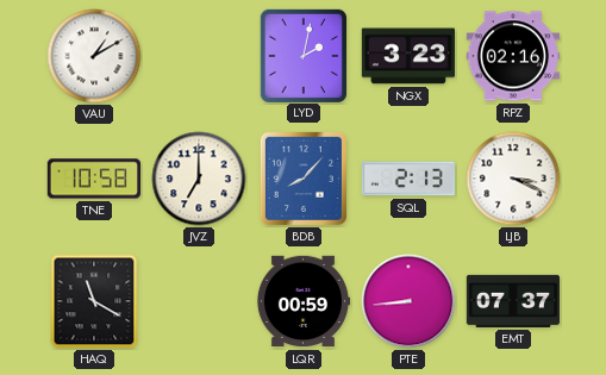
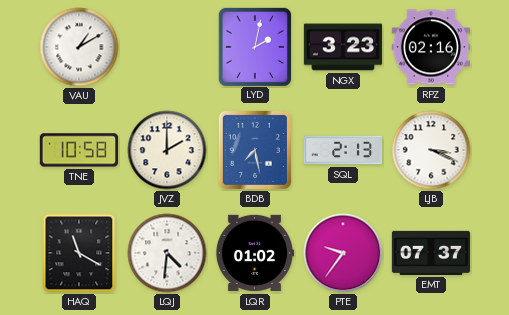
JVZ: 7:00 -> 2:00 (167, 150)
BDB: 8:07 -> 7:28 (255, 150)
LQJ: none -> 4:31 (167, 253)
LQR: 00:59 -> 01:02 (254, 253)
PTE: 8:44 -> 9:36 (343, 253)
